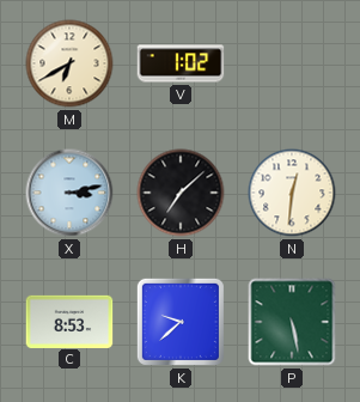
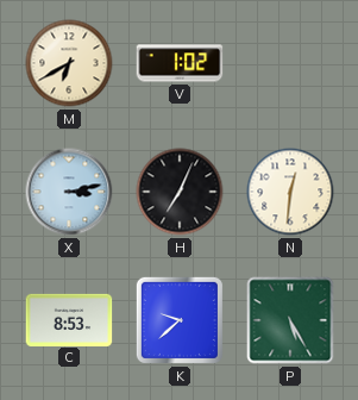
H: 7:08 -> 7:04 (180, 192)
P: 5:28 -> 5:25 (290, 320)
